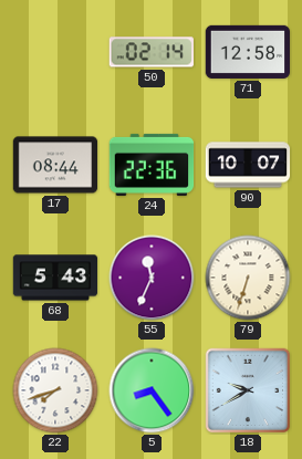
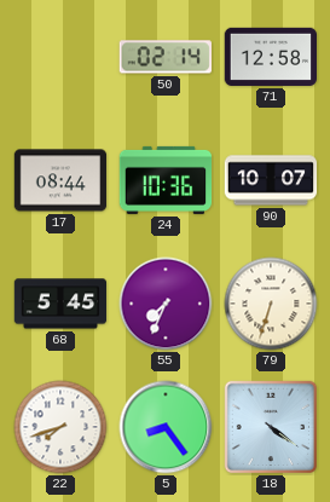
24: 22:36 -> 10:36 (166, 180)
68: 5:43 -> 5:45 (60, 304)
55: 11:34 -> 7:34 (166, 304)
18: 9:40 -> 4:21 (271, 427)
